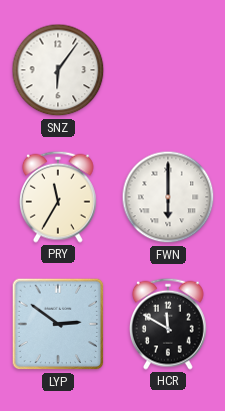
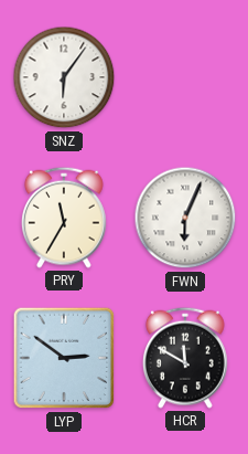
FWN: 6:00 -> 6:04 (185, 218)
